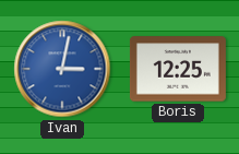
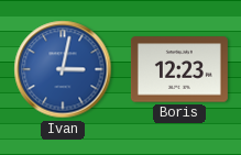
Boris: 12:25 -> 12:23 (179, 69)
